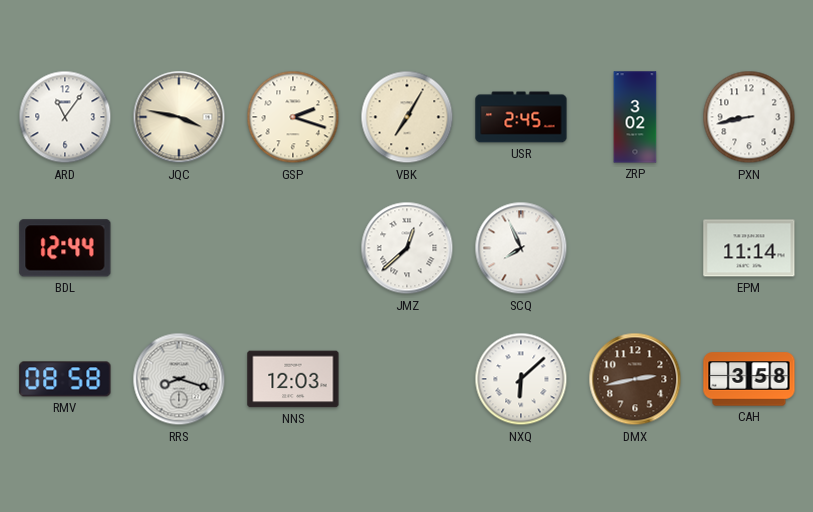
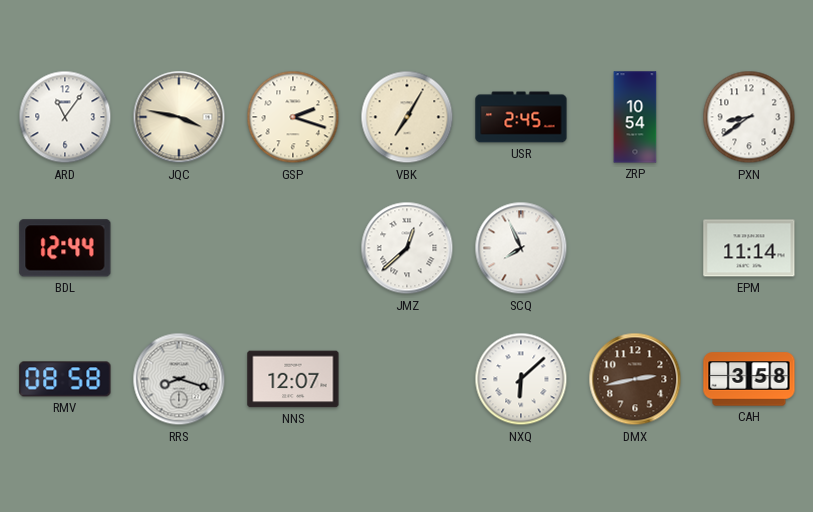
ZRP: 3:02 -> 10:54 (635, 117)
PXN: 8:43 -> 8:39 (749, 117)
NNS: 12:03 -> 12:07 (293, 379)
